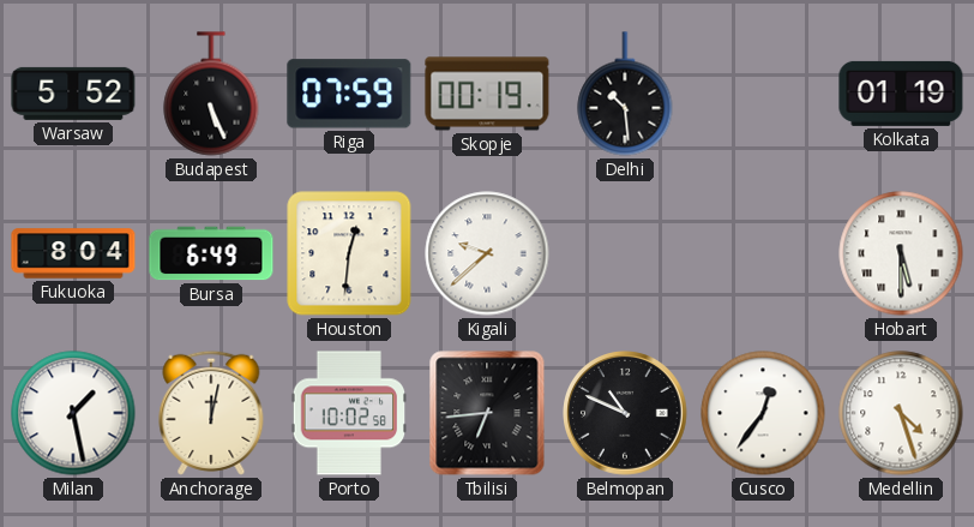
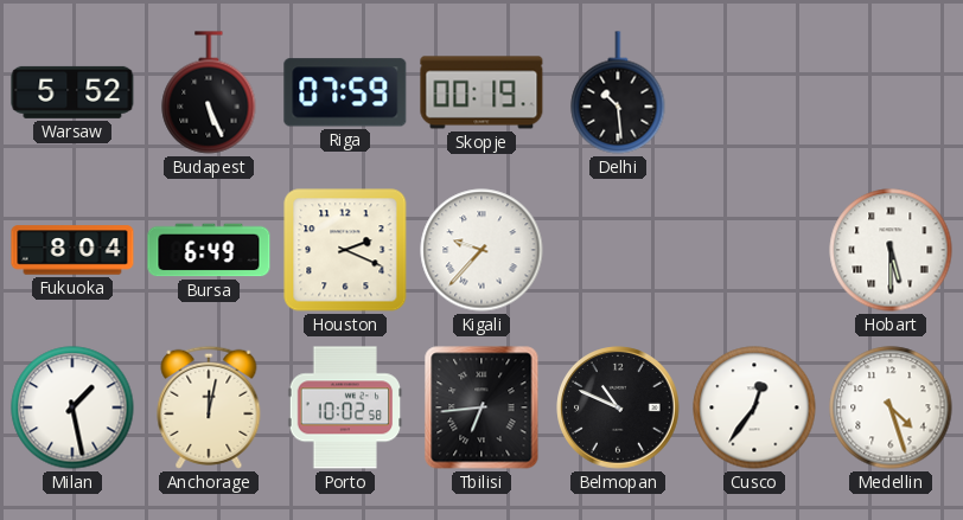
Kolkata: 01:19 -> none (901, 94)
Houston: 12:31 -> 2:19 (345, 250)
Kigali: 9:38 -> 9:37 (481, 250)
